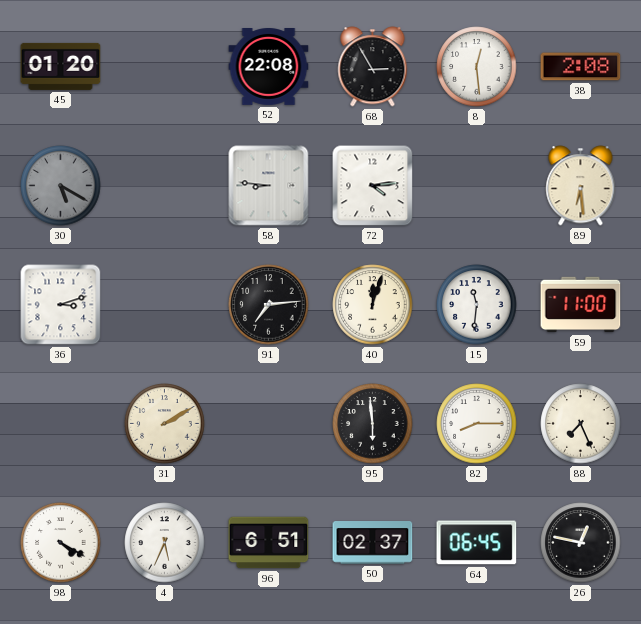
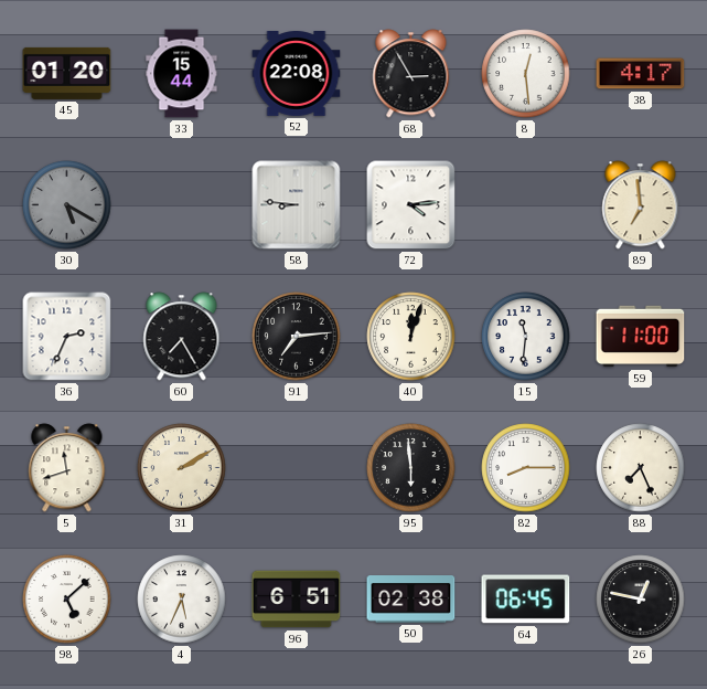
33: none -> 15:44 (182, 74)
38: 2:08 -> 4:17 (641, 74)
89: 6:29 -> 6:59 (641, 205)
36: 3:12 -> 2:34 (67, 337)
60: none -> 7:25 (182, 337)
5: none -> 11:42 (67, 468)
98: 4:20 -> 5:08 (67, 600)
50: 02:37 -> 02:38 (411, 600)
